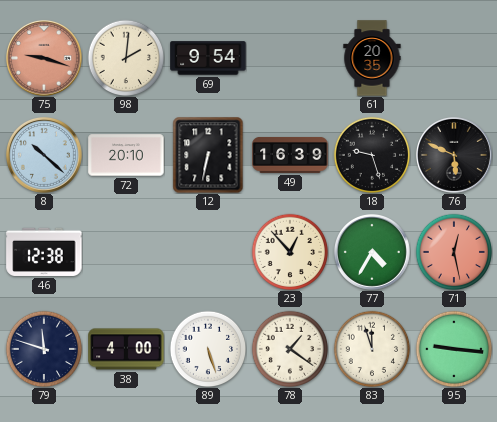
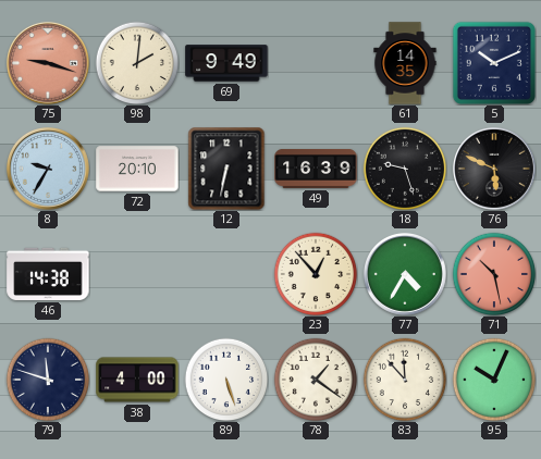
69: 9:54 -> 9:49 (226, 63)
61: 20:35 -> 14:35 (405, 63)
5: none -> 10:11 (494, 63)
8: 10:22 -> 9:35 (48, 169)
46: 12:38 -> 14:38 (48, 274)
71: 12:28 -> 10:28 (494, 274)
83: 11:57 -> 11:53 (405, 380)
95: 9:16 -> 10:04 (494, 380)
